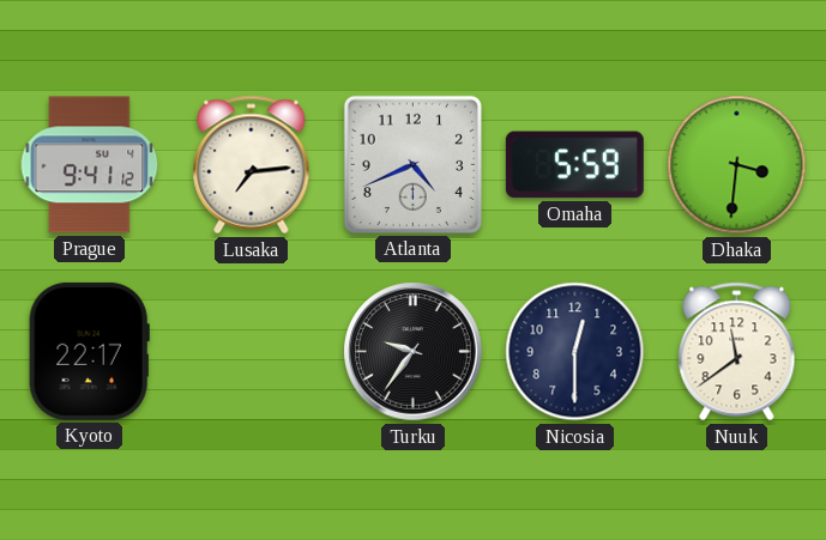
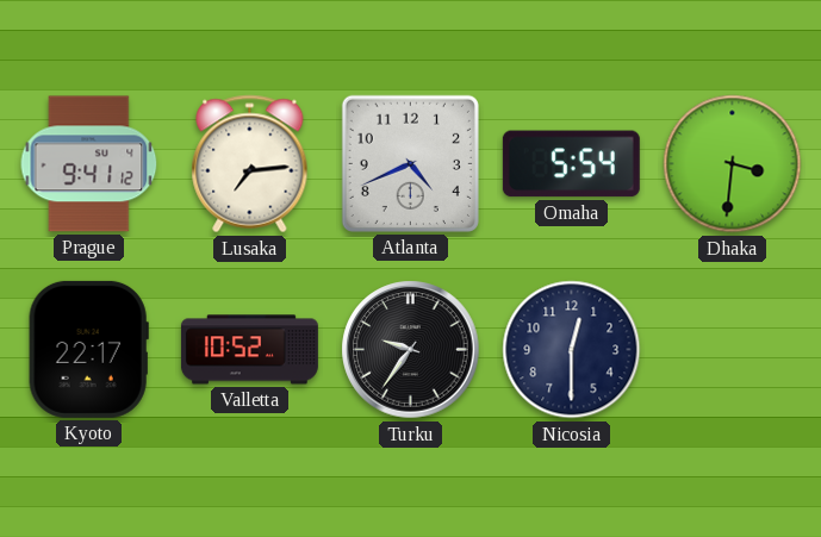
Omaha: 5:59 -> 5:54 (571, 164)
Valletta: none -> 10:52 (249, 350)
Nuuk: 11:39 -> none (737, 352)
